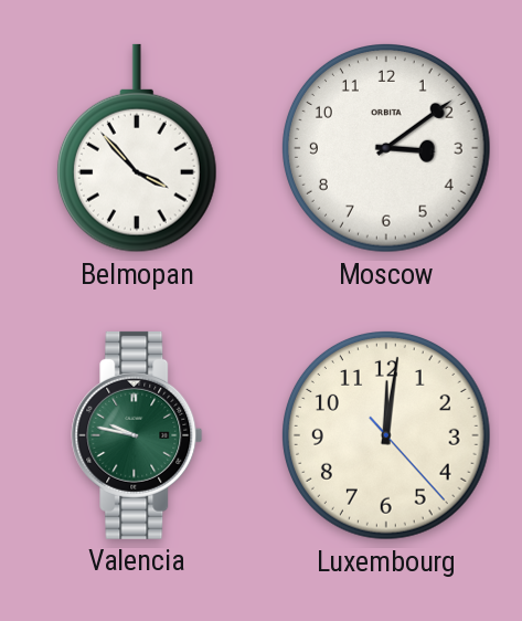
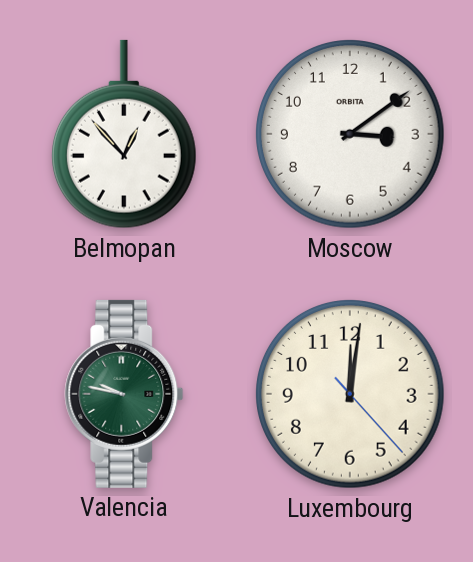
Belmopan: 3:53 -> 12:53 (124, 134)
